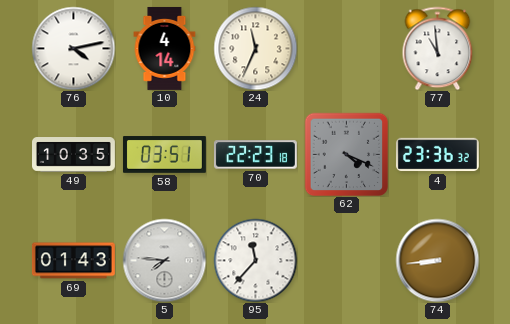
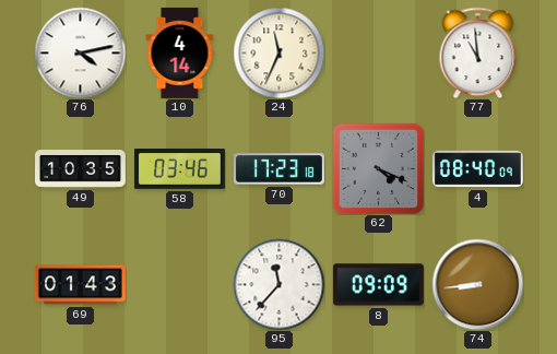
58: 03:51 -> 03:46 (179, 169)
70: 22:23 -> 17:23 (278, 169)
4: 23:36 -> 08:40 (477, 169)
5: 7:46 -> none (164, 260)
8: none -> 09:09 (378, 285)
